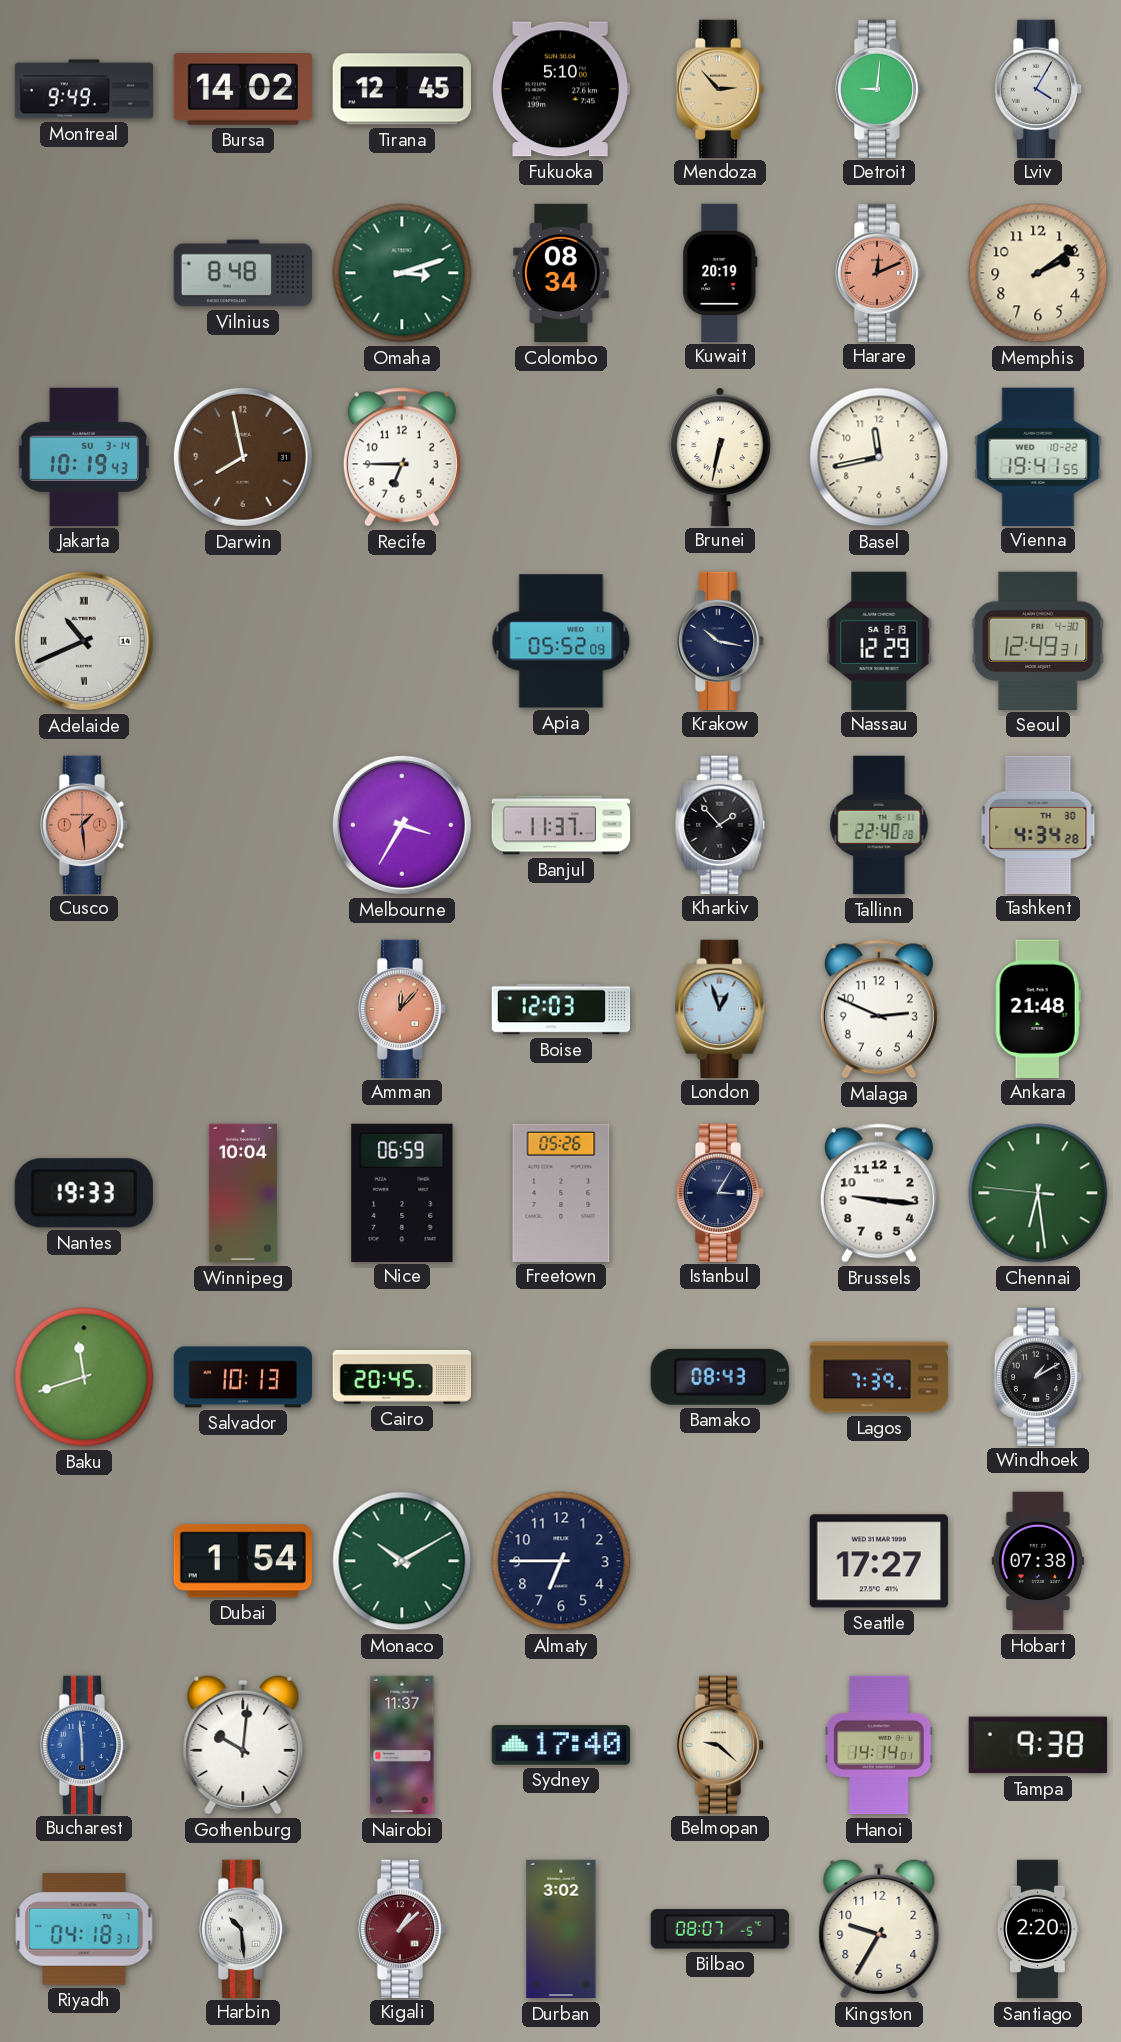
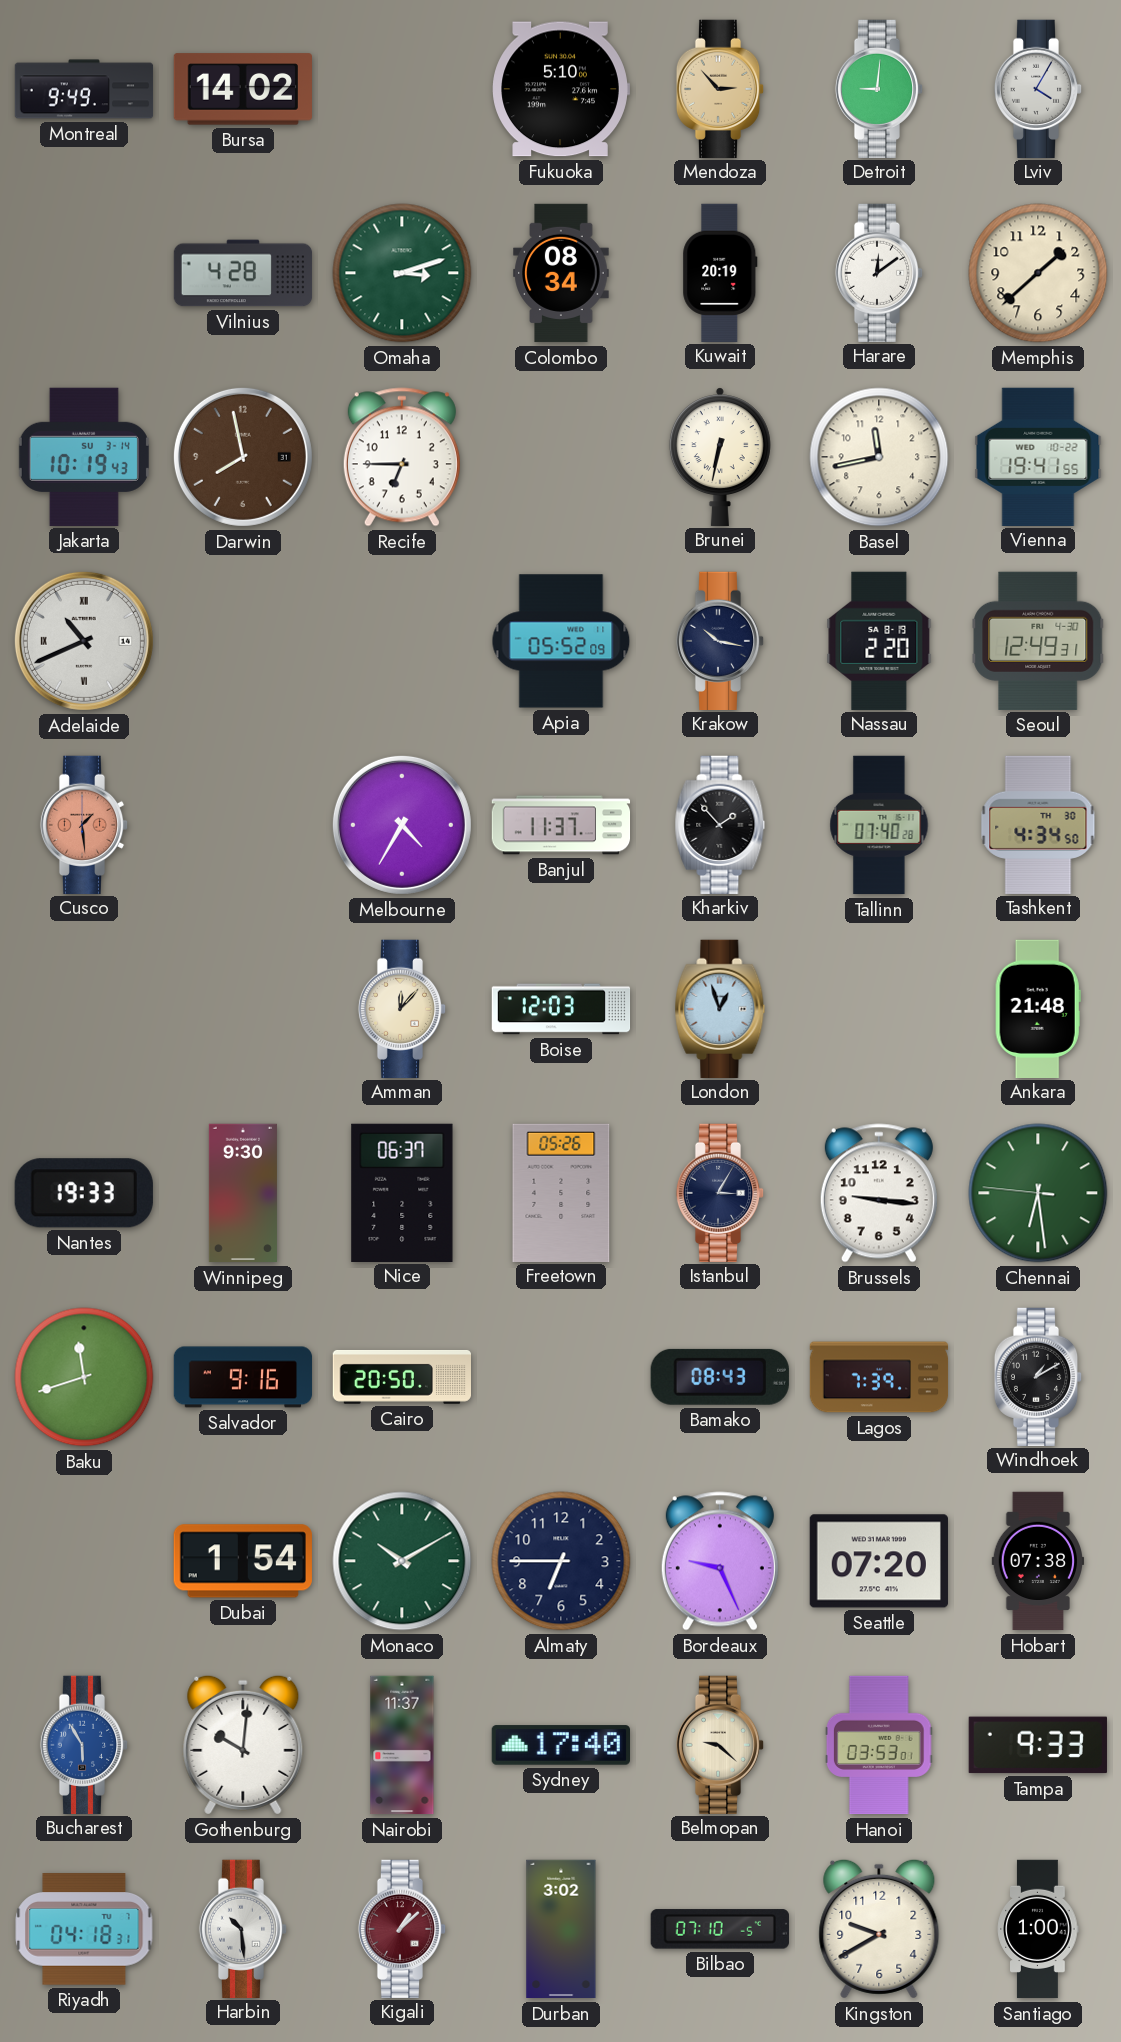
Tirana: 12:45 -> none (401, 89)
Vilnius: 8:48 -> 4:28 (243, 273)
Harare: 12:11 -> 12:09 (879, 272)
Harare dial: salmon -> white (879, 272)
Memphis: 2:09 -> 1:38 (1038, 273)
Nassau: 12:29 -> 2:20 (879, 640)
Melbourne: 3:35 -> 4:35 (402, 825)
Tallinn: 22:40 -> 07:40 (879, 825)
Tashkent: 4:34:28 -> 4:34:50 (1038, 824)
Amman dial: salmon -> cream (402, 1008)
Malaga: 2:49 -> none (879, 1009)
Winnipeg: 10:04 -> 9:30 (243, 1193)
Nice: 06:59 -> 06:37 (402, 1192)
Salvador: 10:13 -> 9:16 (243, 1377)
Cairo: 20:45 -> 20:50 (401, 1377)
Bordeaux: none -> 9:26 (720, 1561)
Seattle: 17:27 -> 07:20 (879, 1561)
Bucharest: 5:59 -> 5:55 (84, 1744)
Hanoi: 14:14 -> 03:53 (879, 1745)
Tampa: 9:38 -> 9:33 (1038, 1745)
Bilbao: 08:07 -> 07:10 (720, 1929)
Kingston: 9:35 -> 9:40 (879, 1929)
Santiago: 2:20 -> 1:00 (1038, 1929)
